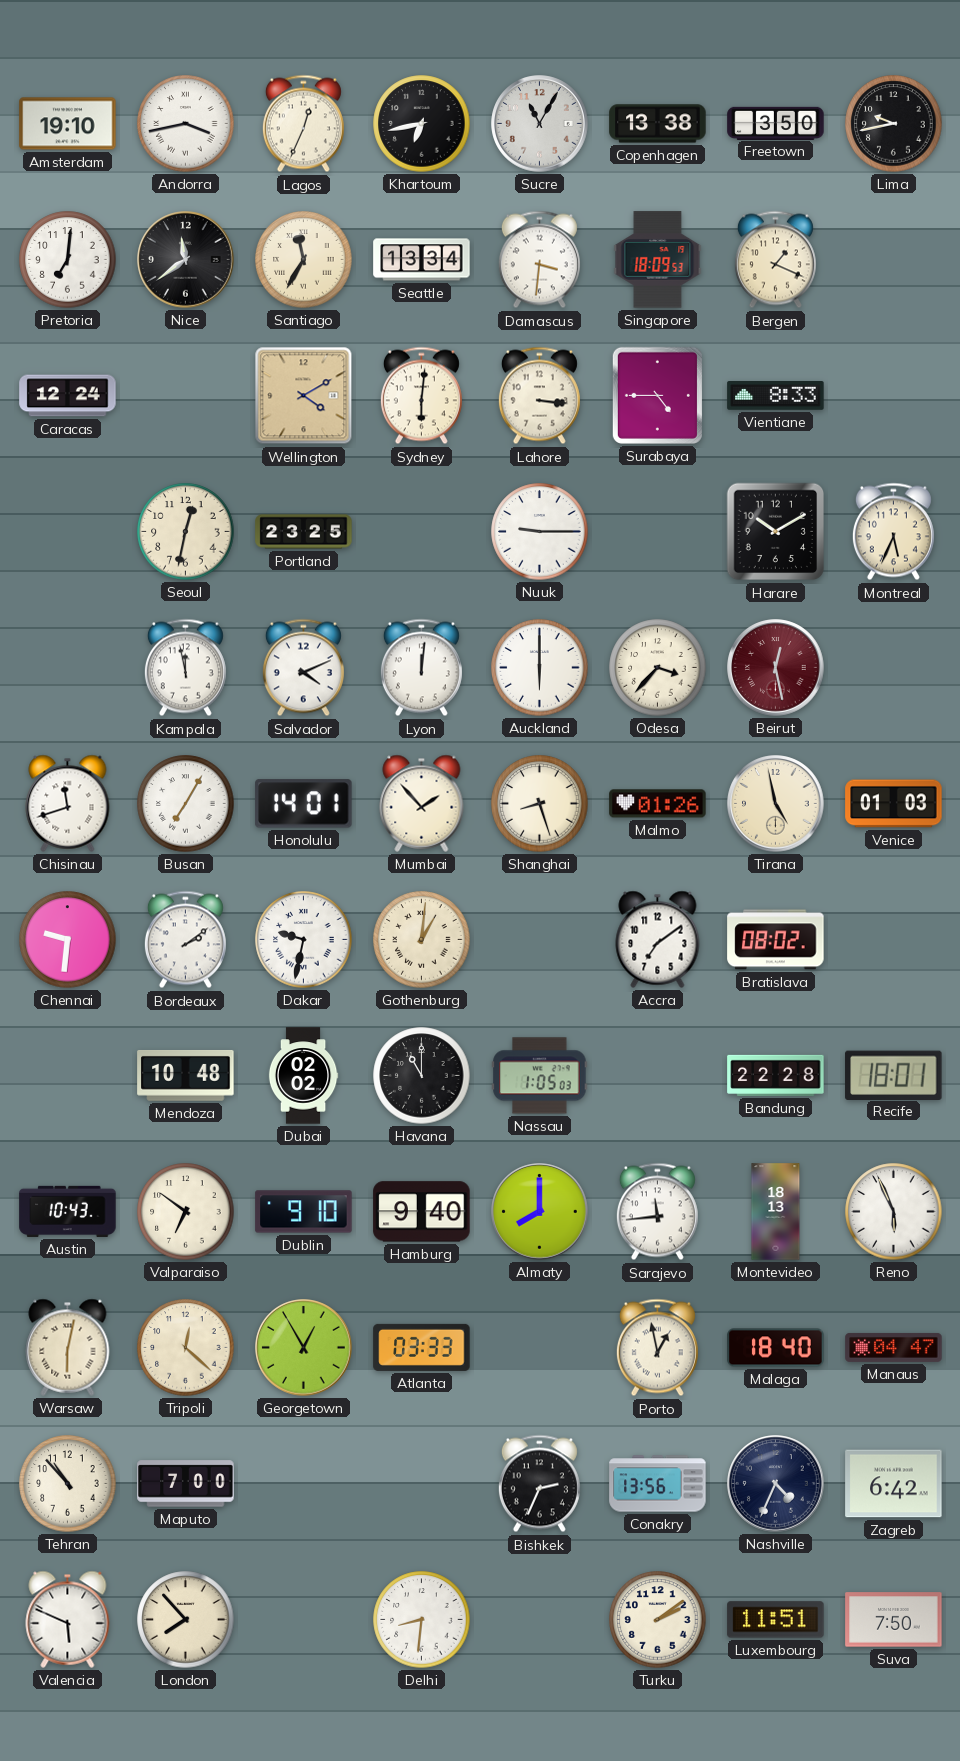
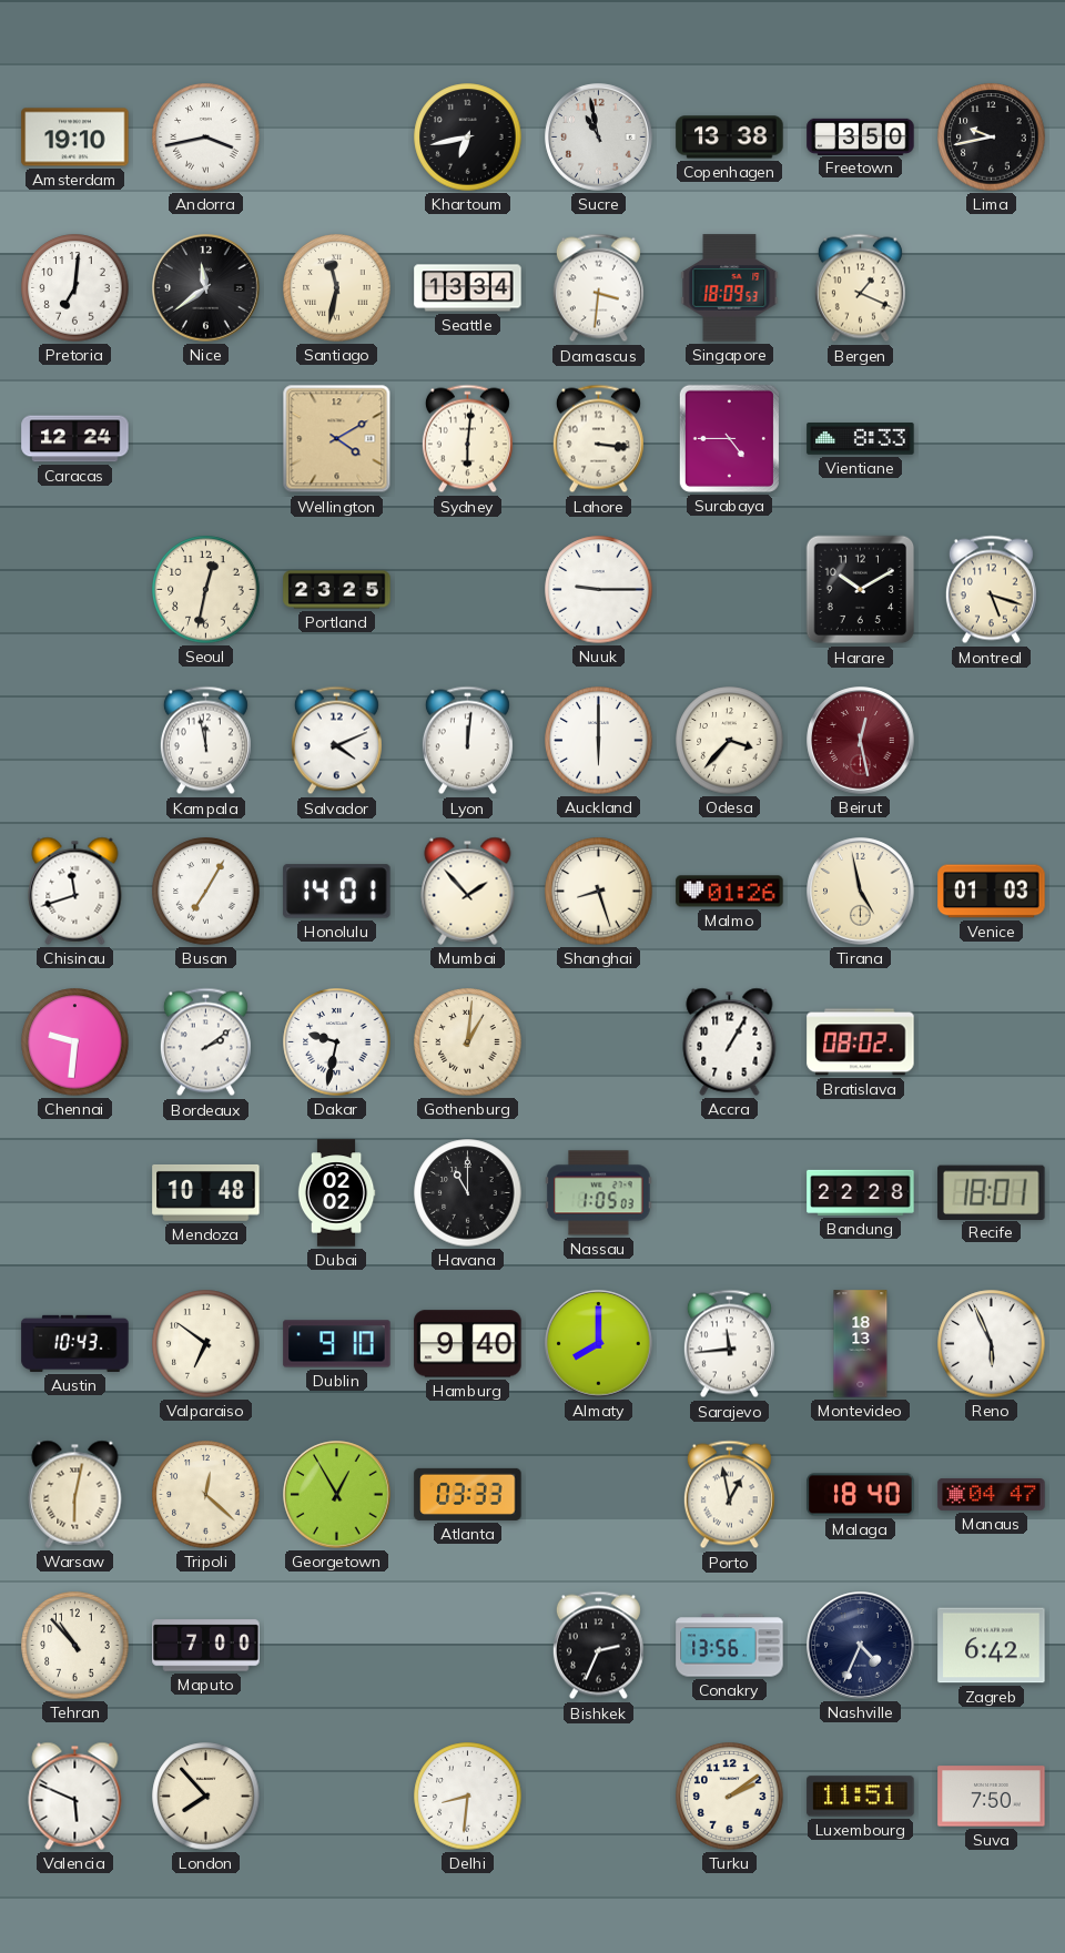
Lagos: 12:34 -> none (303, 124)
Sucre: 11:05 -> 10:58 (599, 138)
Santiago: 11:35 -> 11:32 (337, 288)
Montreal: 5:34 -> 5:18 (991, 590)
Accra: 7:09 -> 1:05 (730, 1041)
